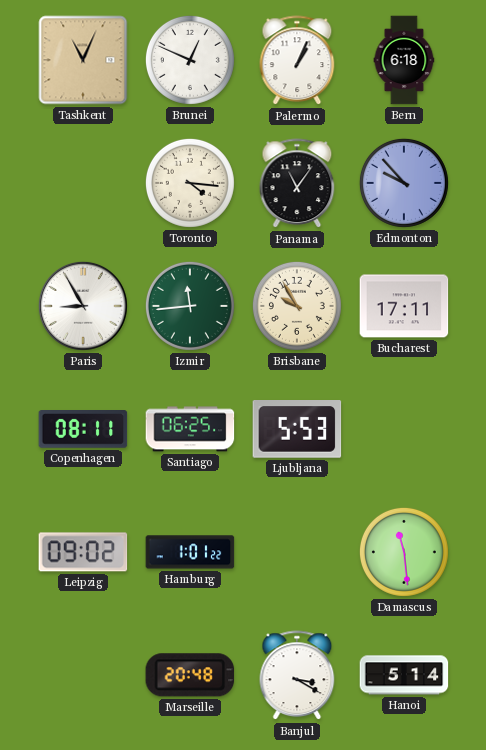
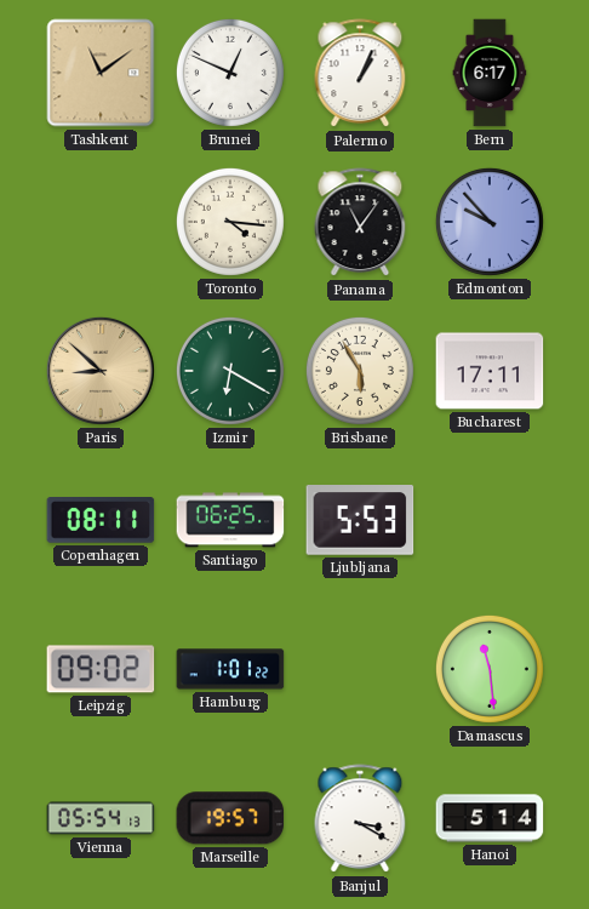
Tashkent: 11:04 -> 11:09 (101, 73)
Bern: 6:18 -> 6:17 (490, 73)
Paris: 8:55 -> 8:52 (101, 371)
Paris dial: white -> champagne (101, 371)
Izmir: 11:44 -> 6:20 (230, 371)
Brisbane: 9:55 -> 5:55 (360, 371)
Vienna: none -> 05:54 (101, 818)
Marseille: 20:48 -> 19:57 (230, 818)
